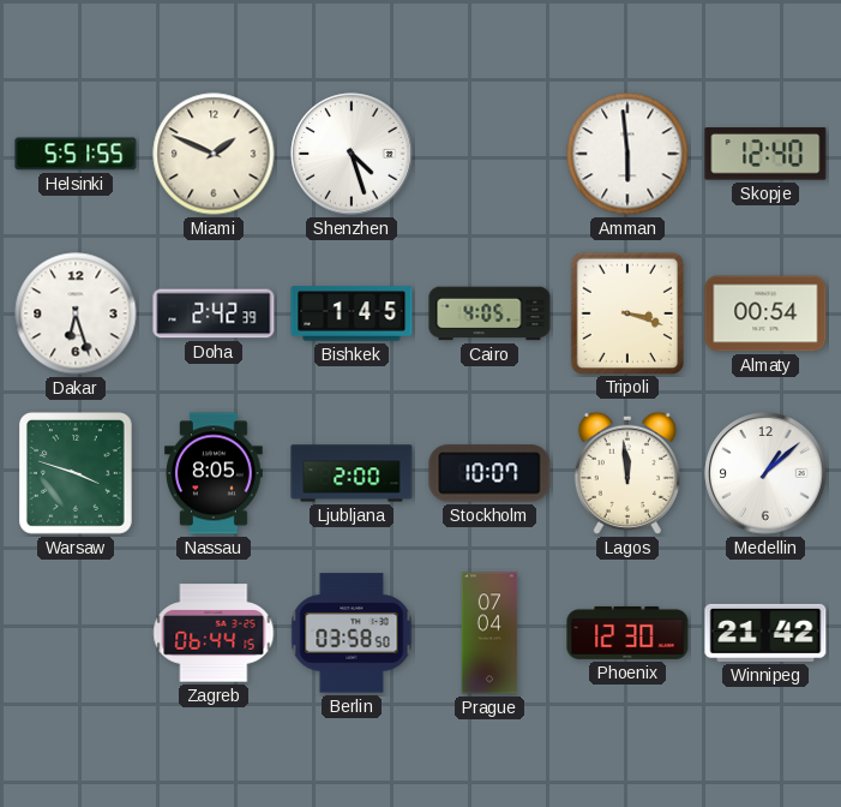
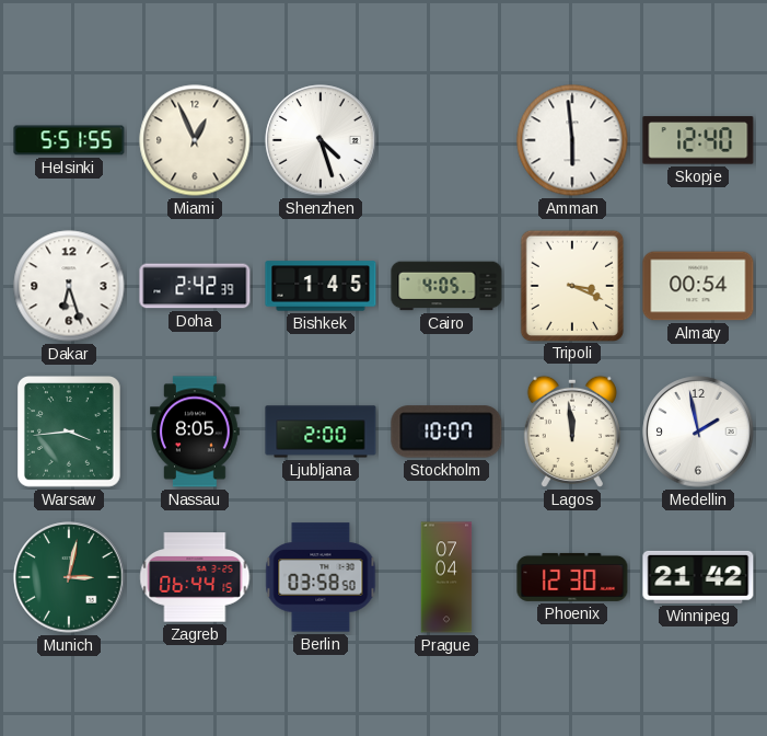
Miami: 1:49 -> 12:56 (195, 140)
Tripoli: 3:18 -> 3:19 (571, 285)
Warsaw: 3:48 -> 3:44 (70, 433)
Medellin: 1:08 -> 1:58 (698, 432)
Munich: none -> 3:02 (69, 577)
